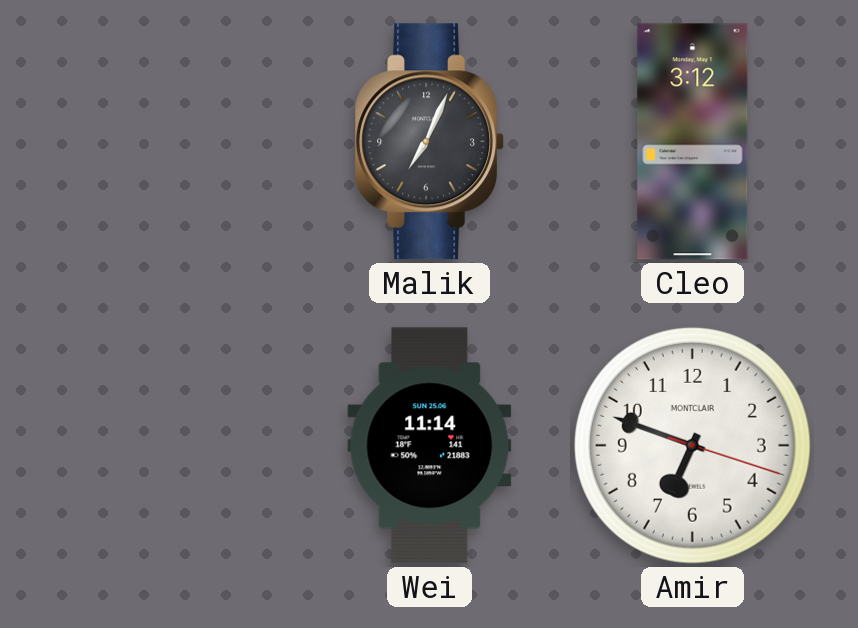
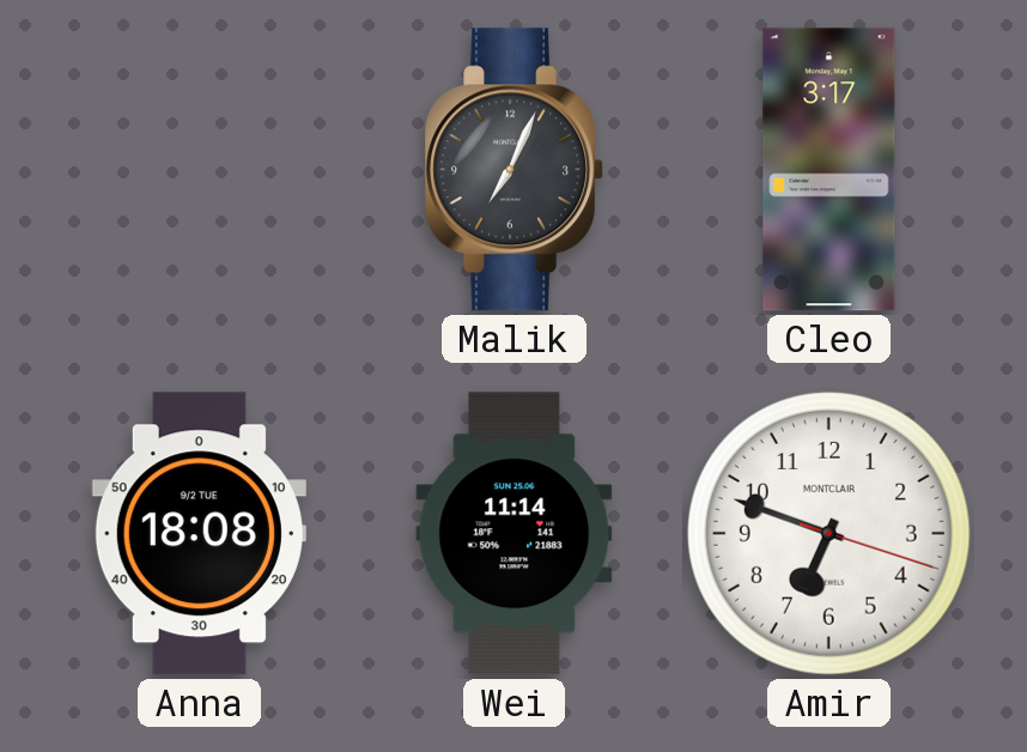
Cleo: 3:12 -> 3:17 (829, 170)
Anna: none -> 18:08 (199, 534)
